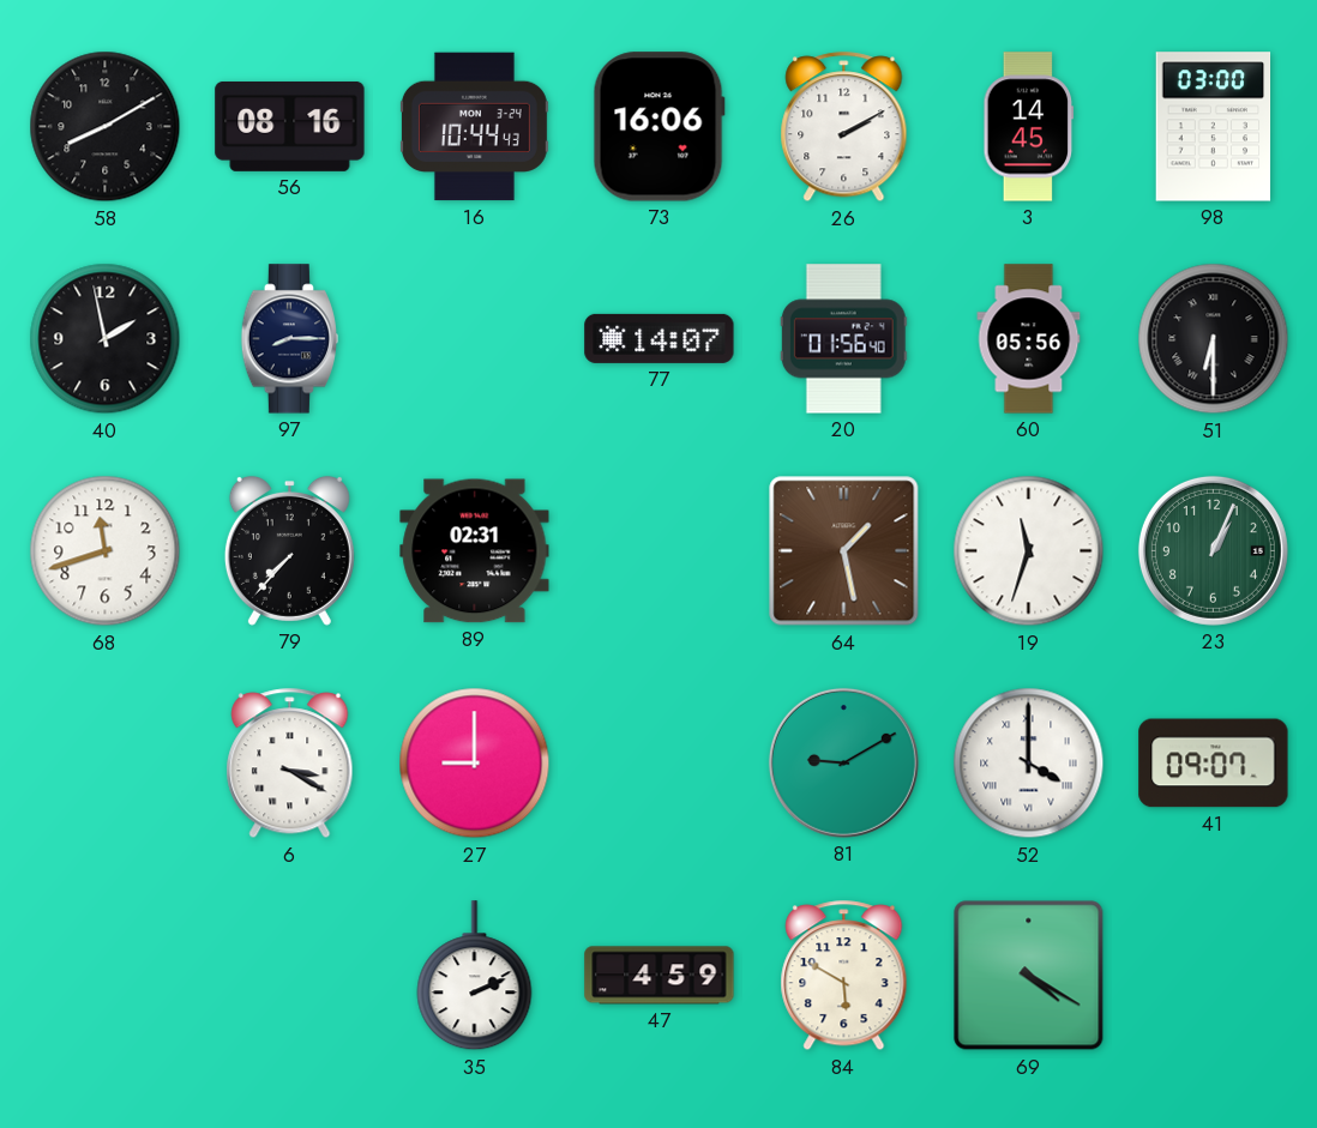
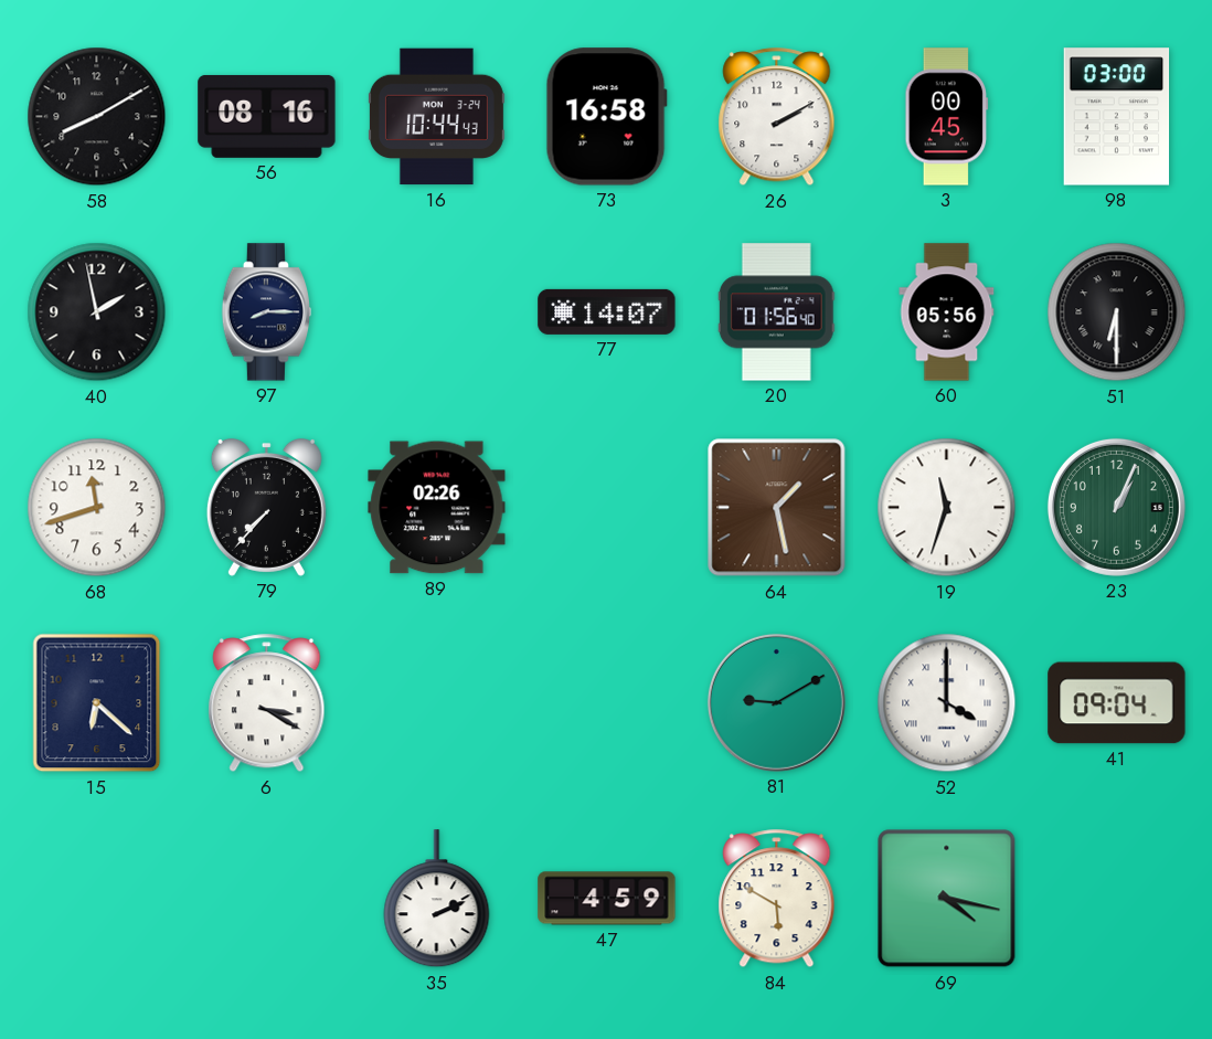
73: 16:06 -> 16:58 (606, 117)
3: 14:45 -> 00:45 (947, 117)
89: 02:31 -> 02:26 (437, 508)
15: none -> 6:22 (97, 703)
27: 9:00 -> none (475, 764)
41: 09:07 -> 09:04 (1117, 703)
69: 4:20 -> 4:17 (947, 899)
